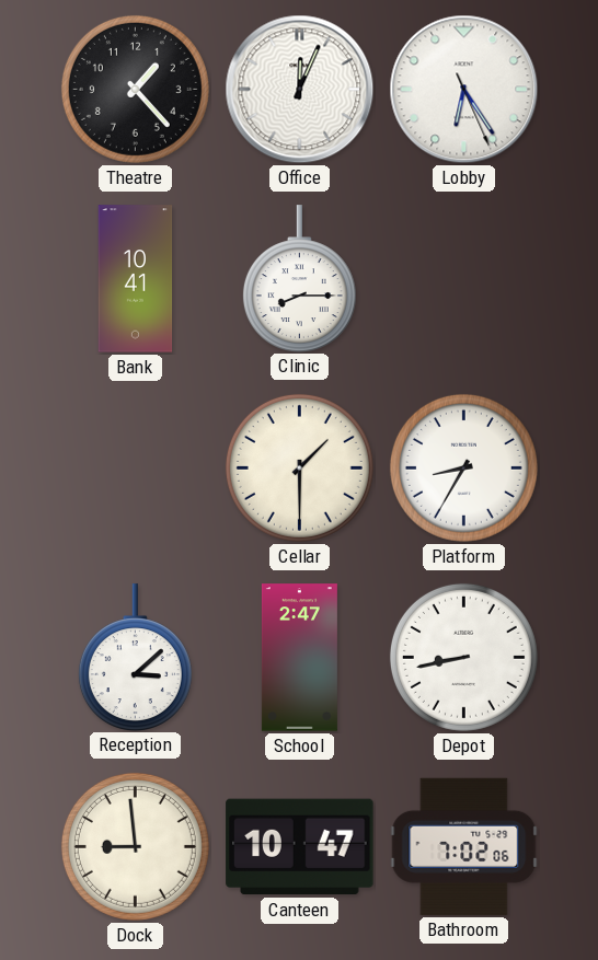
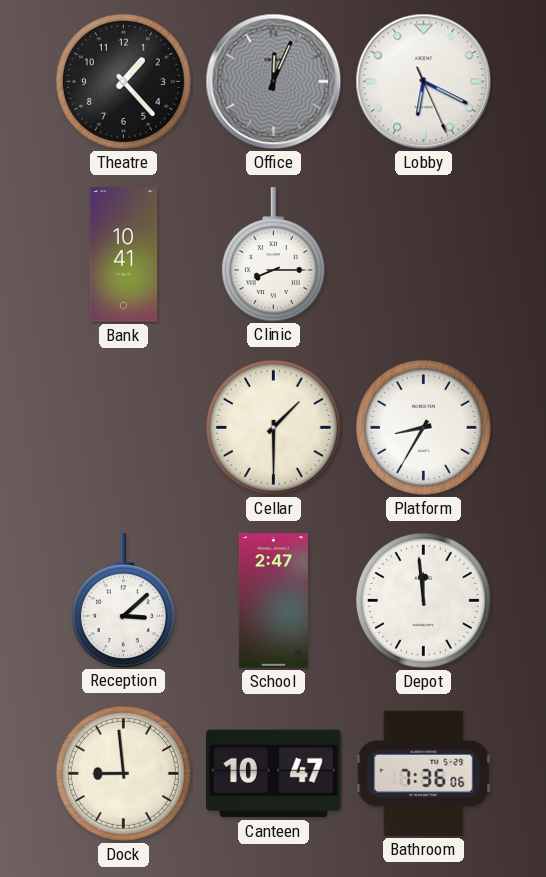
Office dial: white -> grey (274, 82)
Lobby: 6:24 -> 6:19 (424, 82)
Depot: 8:43 -> 11:59 (423, 600)
Bathroom: 7:02 -> 7:36 (424, 773)
